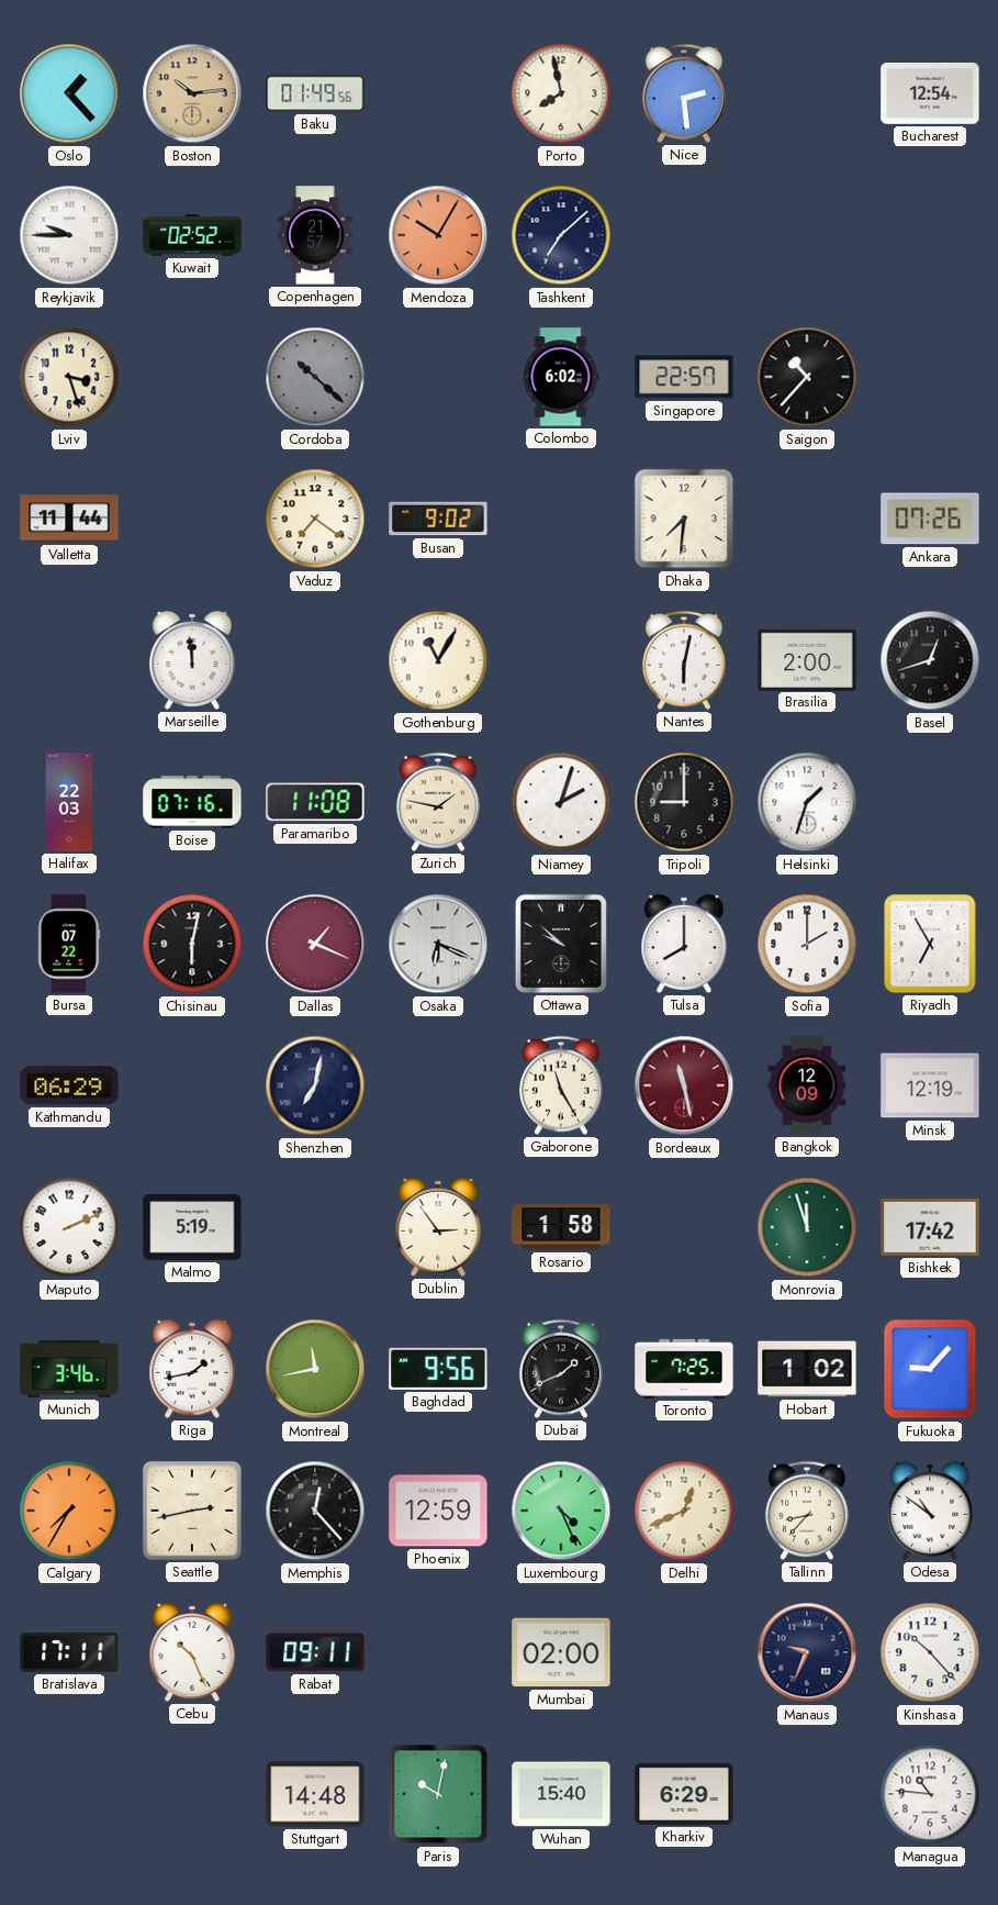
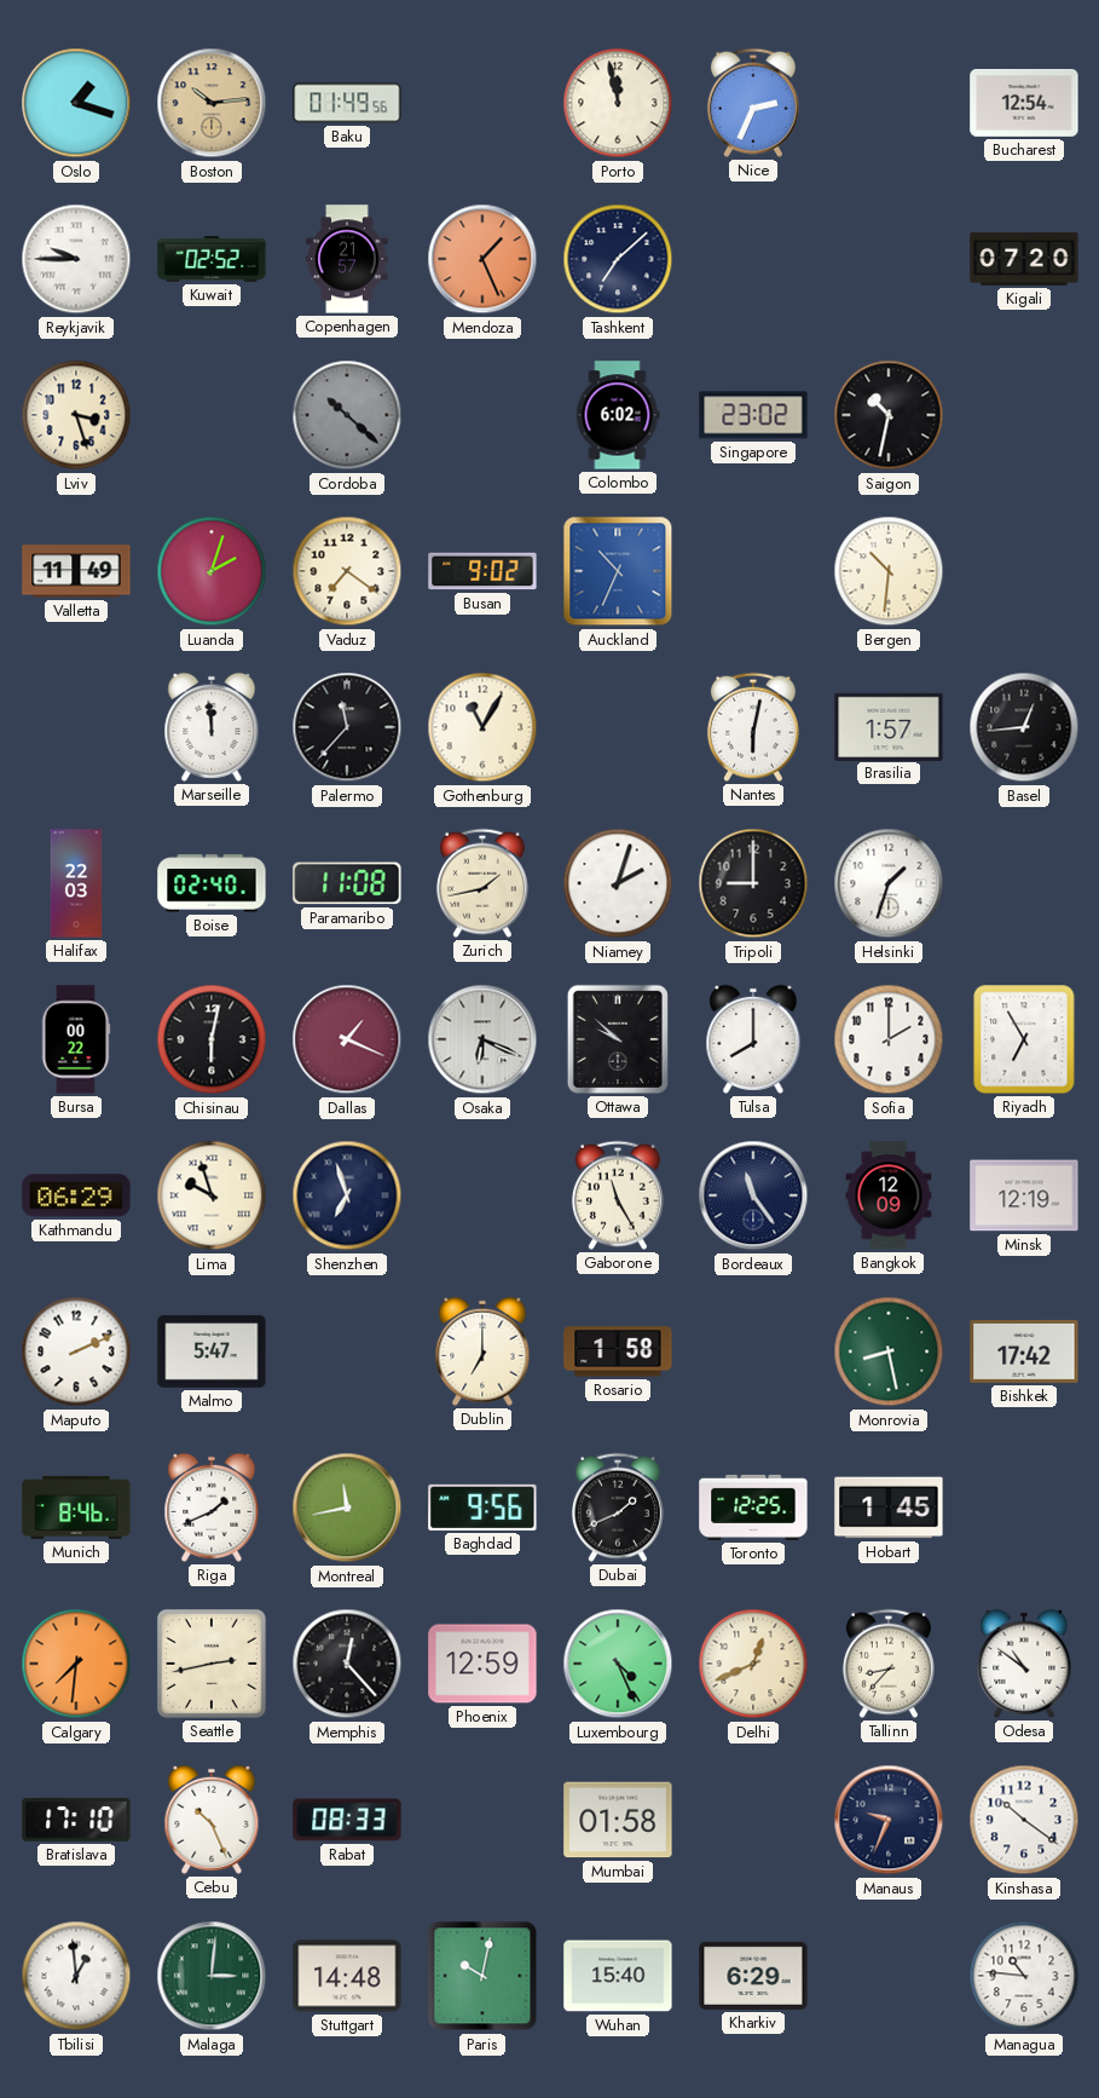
Oslo: 1:23 -> 1:18 (76, 103)
Porto: 7:58 -> 11:58 (618, 103)
Nice: 2:29 -> 2:34 (753, 103)
Mendoza: 10:05 -> 1:26 (482, 259)
Kigali: none -> 07:20 (1024, 259)
Singapore: 22:57 -> 23:02 (753, 415)
Saigon: 10:37 -> 10:32 (889, 415)
Valletta: 11:44 -> 11:49 (76, 571)
Luanda: none -> 2:03 (212, 571)
Auckland: none -> 10:34 (618, 571)
Dhaka: 7:31 -> none (684, 519)
Bergen: none -> 10:31 (889, 571)
Ankara: 07:26 -> none (930, 519)
Palermo: none -> 11:37 (347, 727)
Brasilia: 2:00 -> 1:57 (889, 726)
Basel: 12:42 -> 12:44 (1024, 727)
Boise: 07:16 -> 02:40 (212, 883)
Zurich: 1:47 -> 1:43 (482, 883)
Bursa: 07:22 -> 00:22 (76, 1039)
Lima: none -> 9:57 (212, 1195)
Shenzhen: 7:02 -> 6:57 (347, 1195)
Bordeaux: 11:28 -> 11:24 (753, 1195)
Bordeaux dial: burgundy -> navy (753, 1195)
Malmo: 5:19 -> 5:47 (212, 1351)
Dublin: 2:54 -> 7:00 (482, 1351)
Monrovia: 11:57 -> 8:28 (889, 1351)
Munich: 3:46 -> 8:46 (76, 1508)
Riga: 1:43 -> 1:41 (212, 1508)
Toronto: 7:25 -> 12:25 (753, 1508)
Hobart: 1:02 -> 1:45 (889, 1508)
Fukuoka: 9:07 -> none (930, 1369)
Calgary: 7:35 -> 7:31 (76, 1664)
Bratislava: 17:11 -> 17:10 (76, 1821)
Rabat: 09:11 -> 08:33 (347, 1820)
Mumbai: 02:00 -> 01:58 (618, 1820)
Kinshasa: 10:23 -> 10:21 (1024, 1820)
Tbilisi: none -> 12:59 (76, 1976)
Malaga: none -> 3:01 (212, 1976)
